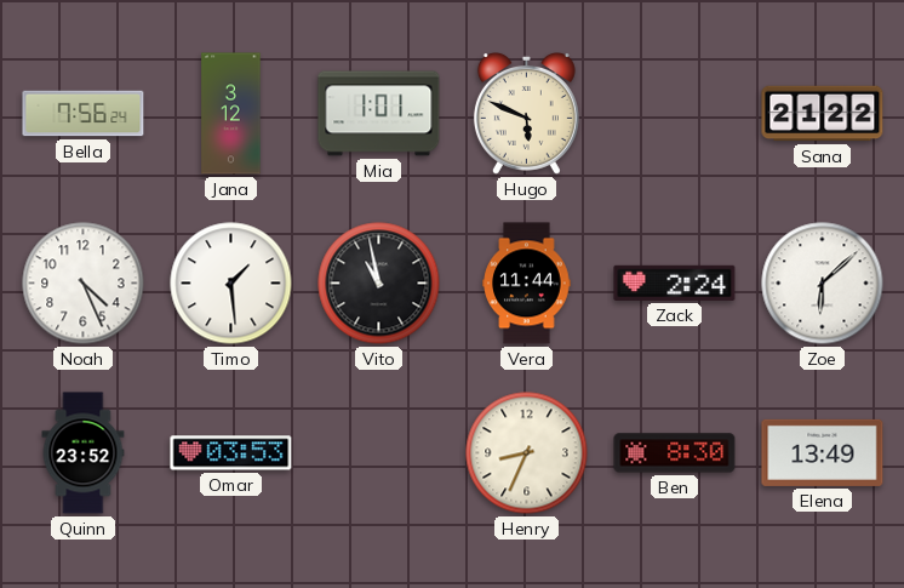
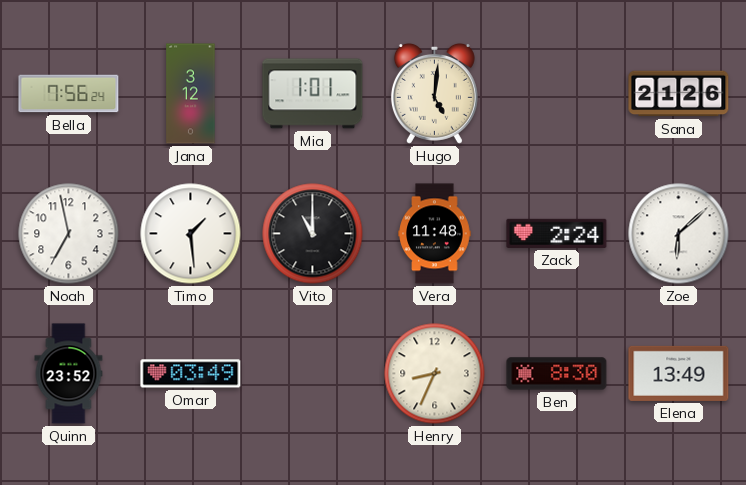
Hugo: 5:49 -> 5:01 (434, 93)
Sana: 21:22 -> 21:26 (679, 94)
Noah: 4:26 -> 6:58 (69, 234)
Vito: 10:58 -> 11:00 (313, 234)
Vera: 11:44 -> 11:48 (435, 234)
Omar: 03:53 -> 03:49 (191, 374)
